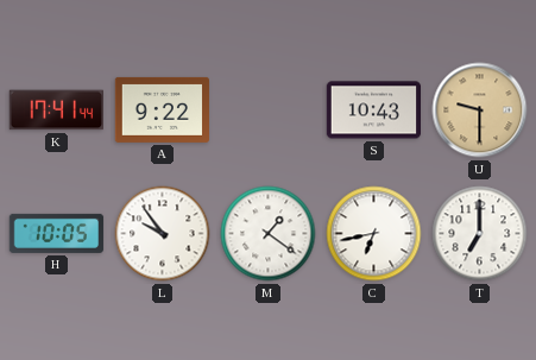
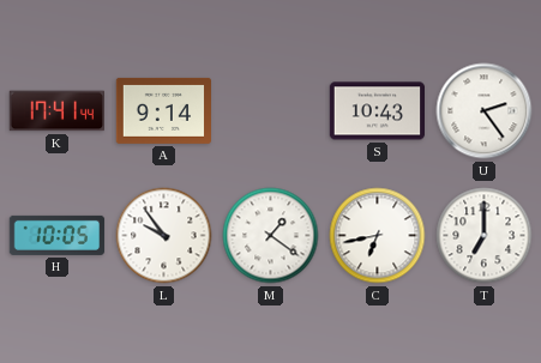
A: 9:22 -> 9:14 (164, 110)
U: 9:30 -> 2:24 (485, 111)
U dial: champagne -> white (485, 111)
